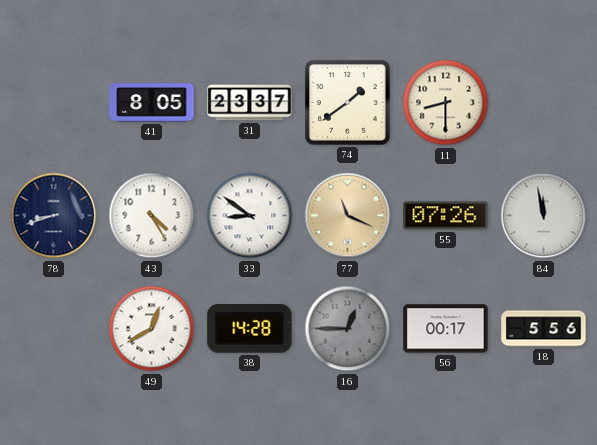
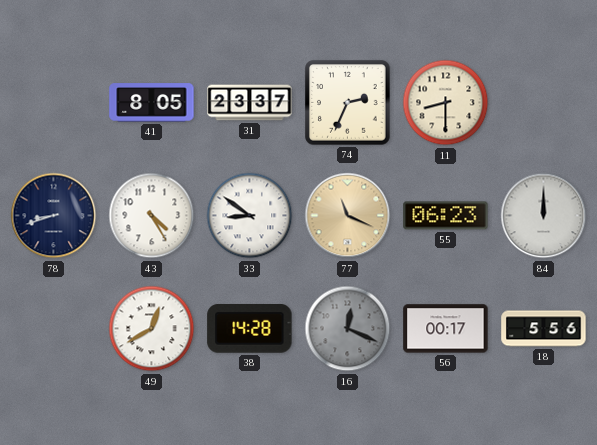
74: 1:39 -> 2:34 (348, 103)
55: 07:26 -> 06:23 (446, 216)
84: 11:58 -> 12:00 (544, 216)
16: 12:45 -> 12:19 (348, 329)
